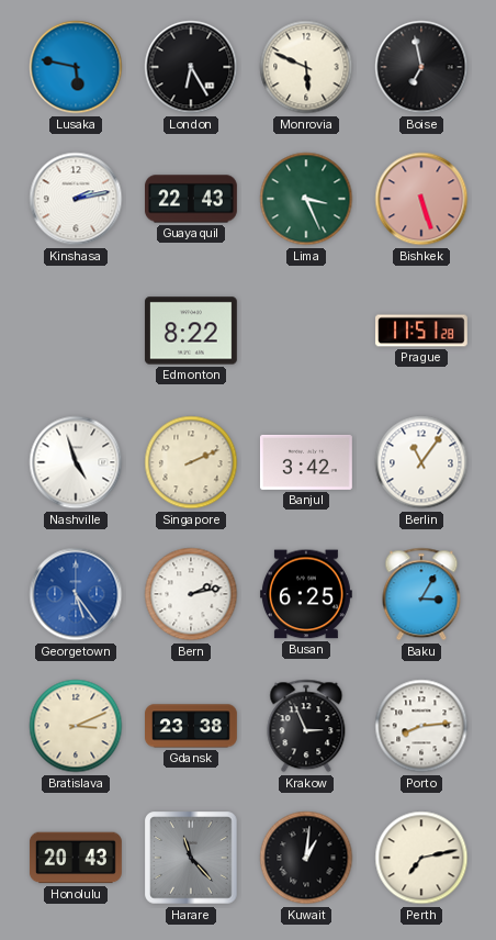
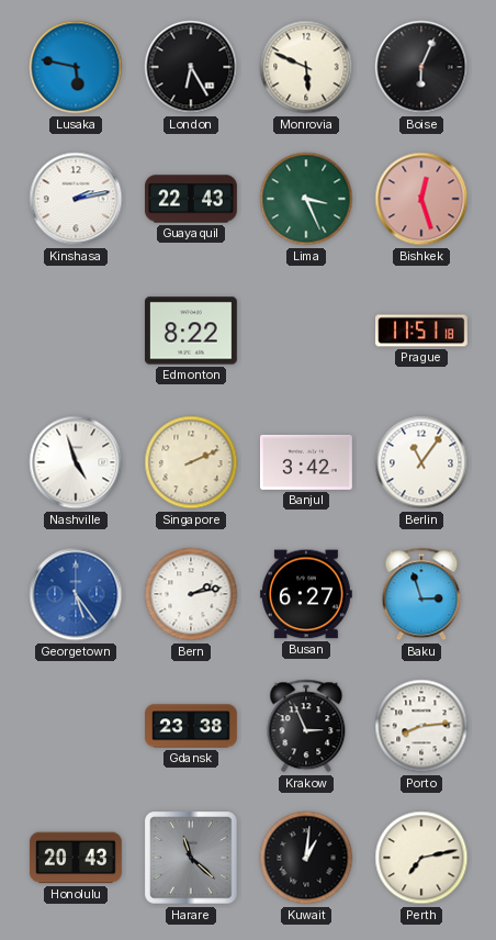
Boise: 6:58 -> 6:04 (421, 67)
Bishkek: 5:27 -> 12:27 (421, 199)
Prague: 11:51:28 -> 11:51:18 (422, 331)
Busan: 6:25 -> 6:27 (306, 594)
Baku: 3:05 -> 2:57 (421, 594)
Bratislava: 3:11 -> none (76, 726)
Harare: 11:23 -> 11:22 (191, 858)
